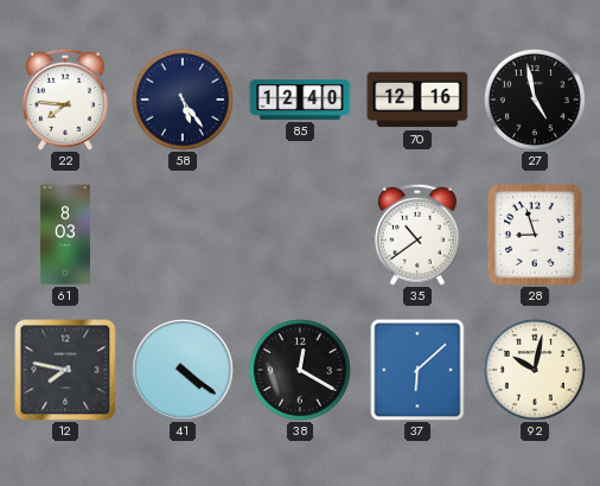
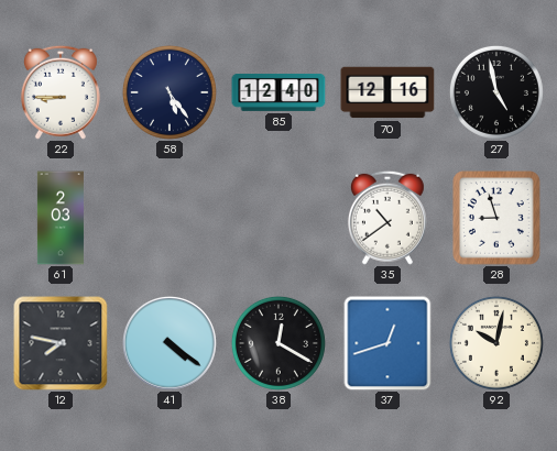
22: 7:46 -> 8:45 (61, 92)
61: 8:03 -> 2:03 (61, 218)
37: 6:08 -> 12:42 (387, 343)
